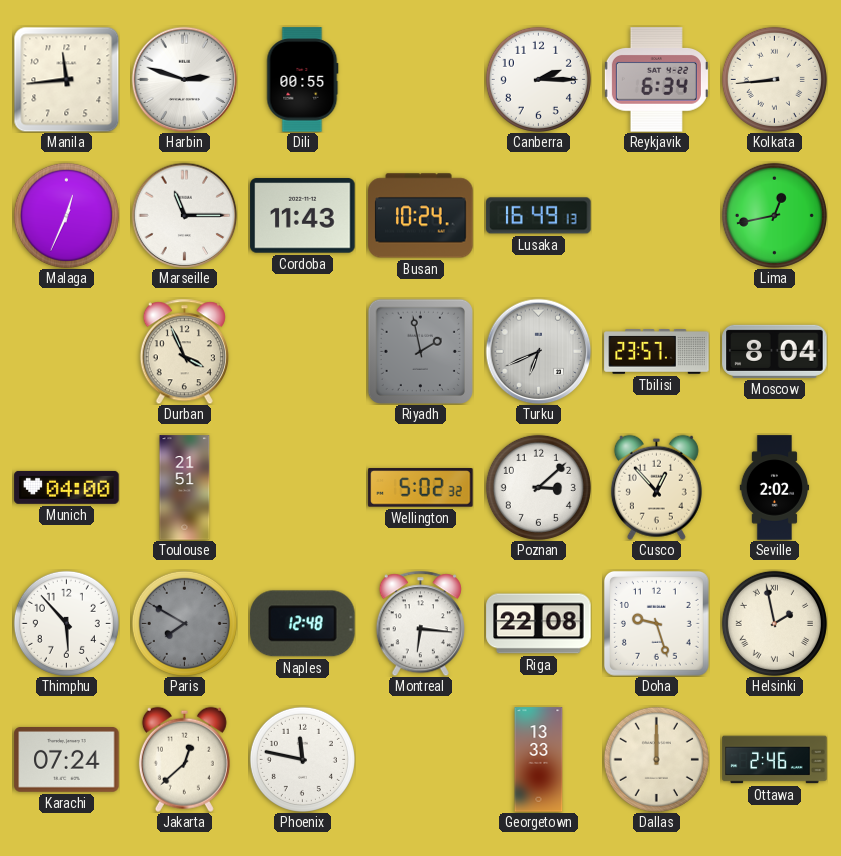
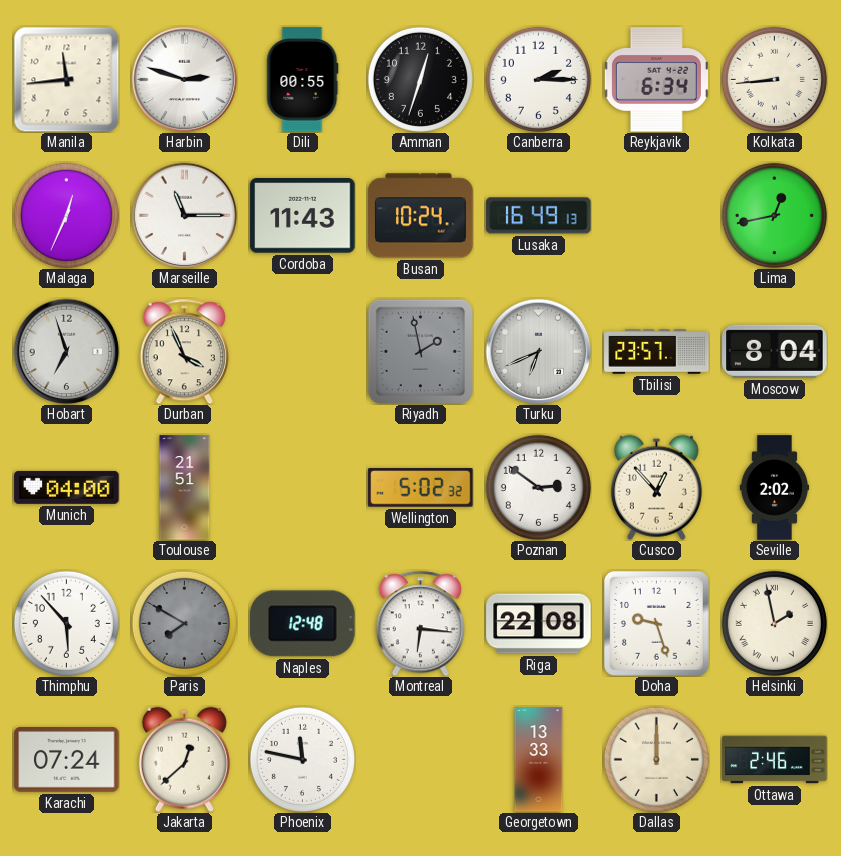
Amman: none -> 12:33 (420, 79)
Hobart: none -> 6:57 (66, 351)
Poznan: 3:08 -> 2:51 (538, 487)
